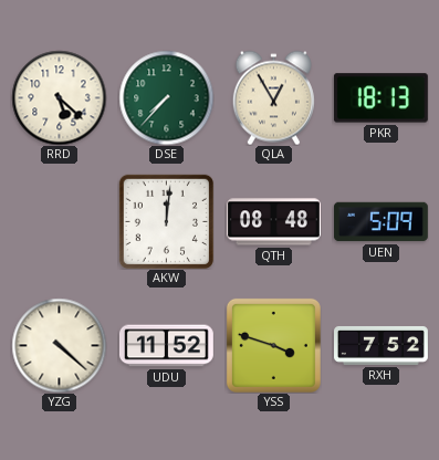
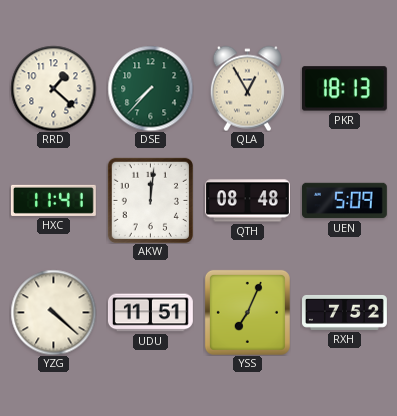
RRD: 5:22 -> 1:22 (53, 88)
HXC: none -> 11:41 (53, 200)
UDU: 11:52 -> 11:51 (150, 313)
YSS: 3:48 -> 7:04 (247, 312)
